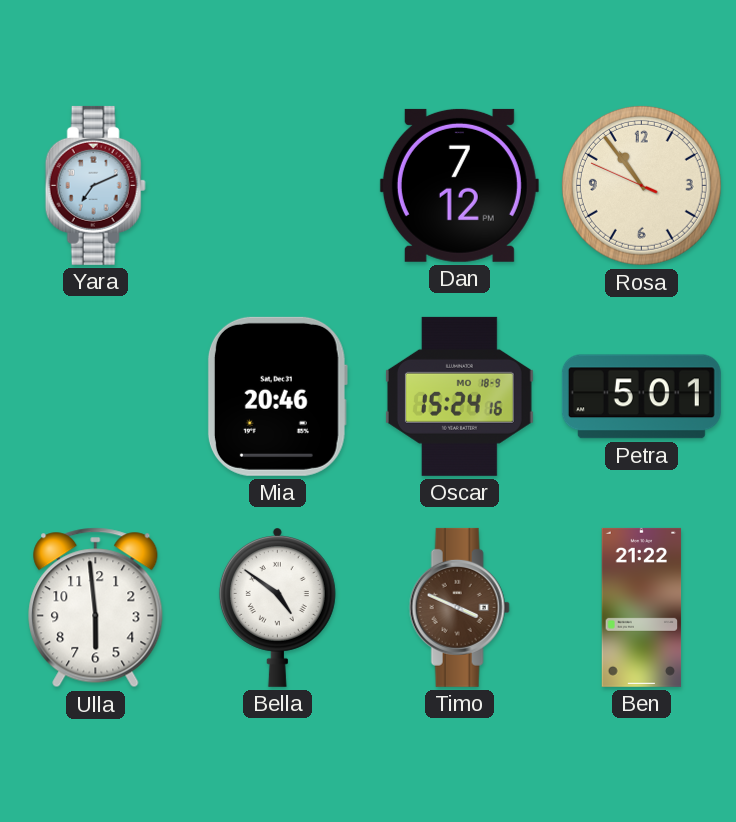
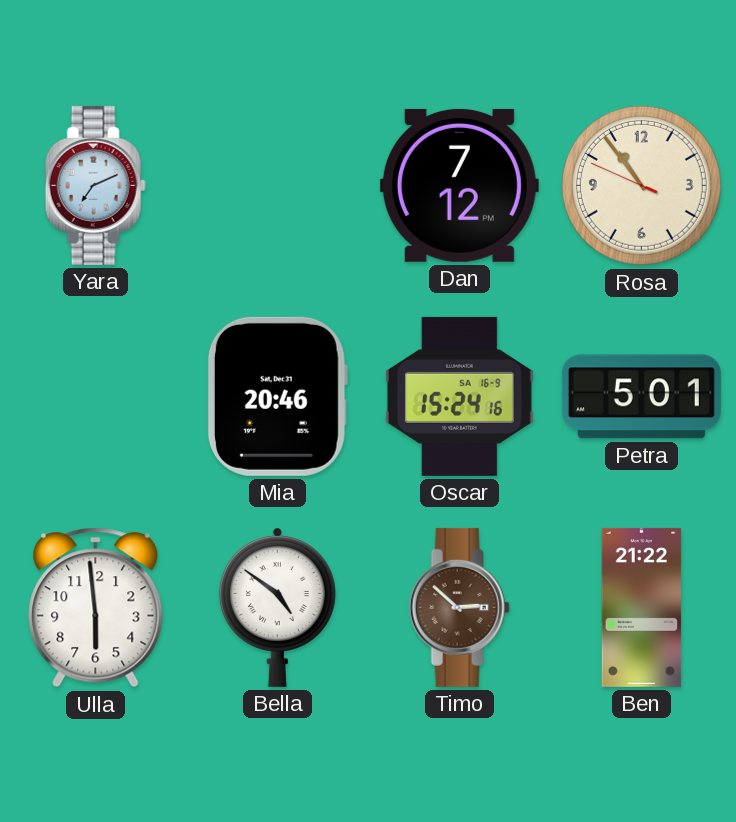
Oscar date: MO 18-9 -> SA 16-9 (459, 396)
Timo: 3:49 -> 2:52 (459, 607)
